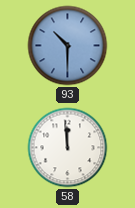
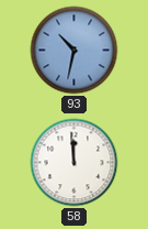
93: 10:30 -> 10:32 (75, 51)
